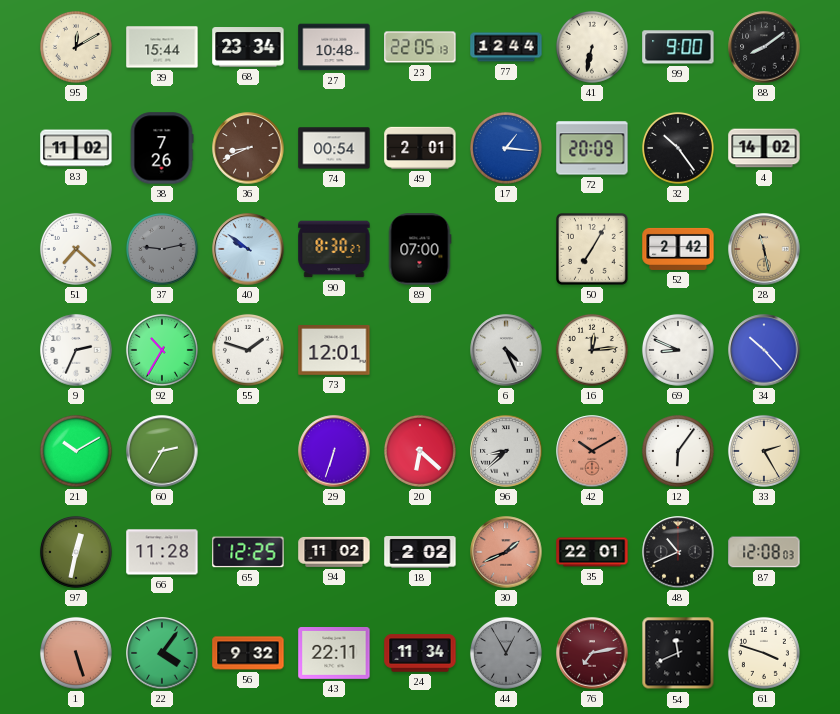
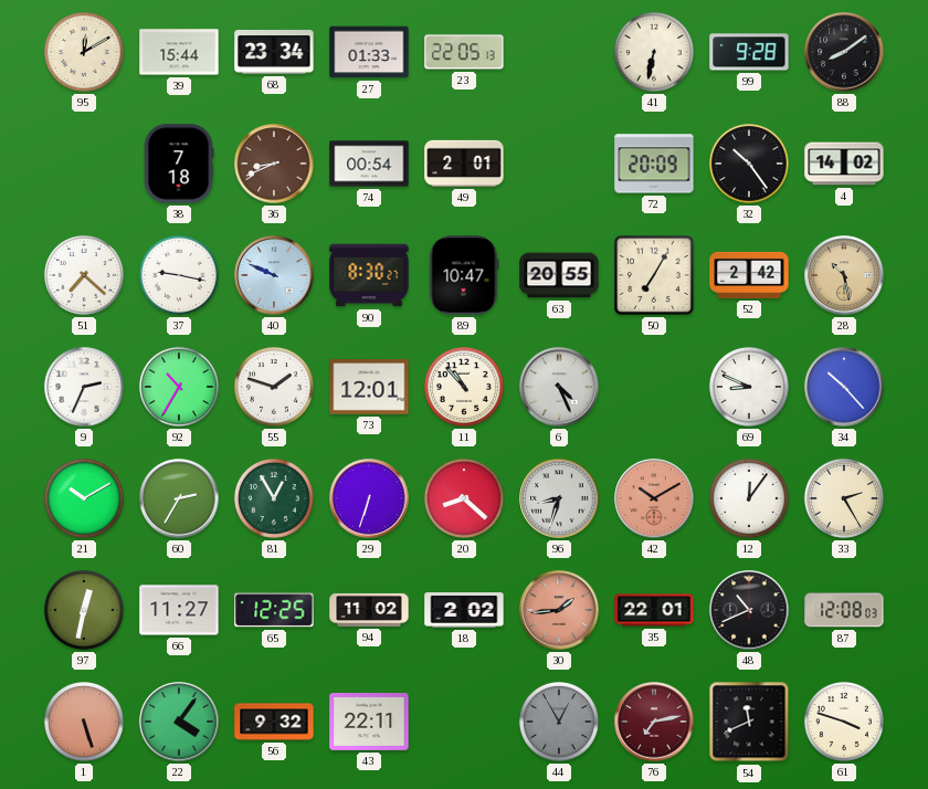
27: 10:48 -> 01:33 (369, 52)
77: 12:44 -> none (506, 47)
99: 9:00 -> 9:28 (749, 52)
83: 11:02 -> none (76, 148)
38: 7:26 -> 7:18 (179, 164)
17: 1:16 -> none (506, 148)
37: 9:13 -> 9:17 (179, 275)
37 dial: grey -> white (179, 275)
40: 9:51 -> 9:49 (274, 275)
89: 07:00 -> 10:47 (464, 275)
63: none -> 20:55 (559, 275)
28: 11:28 -> 10:28 (844, 275)
11: none -> 10:53 (464, 387)
16: 12:14 -> none (592, 350)
81: none -> 12:55 (274, 498)
20: 6:22 -> 8:22 (464, 498)
96: 8:38 -> 8:33 (559, 498)
12: 6:06 -> 12:06 (749, 498)
66: 11:28 -> 11:27 (179, 610)
30: 1:41 -> 1:44 (559, 610)
24: 11:34 -> none (420, 653)
